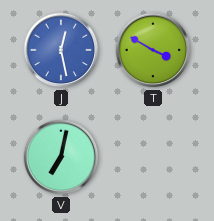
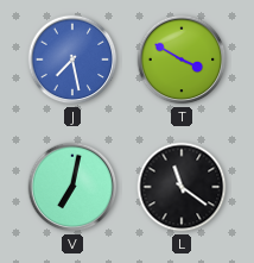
J: 12:28 -> 7:28 (72, 60)
L: none -> 11:21 (182, 187)
